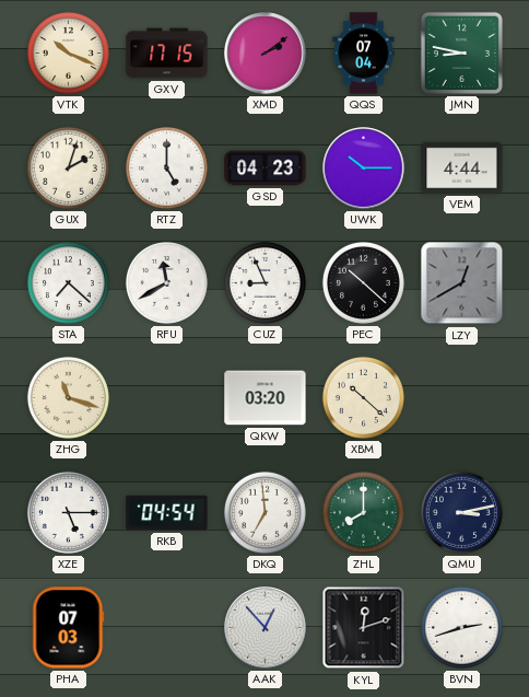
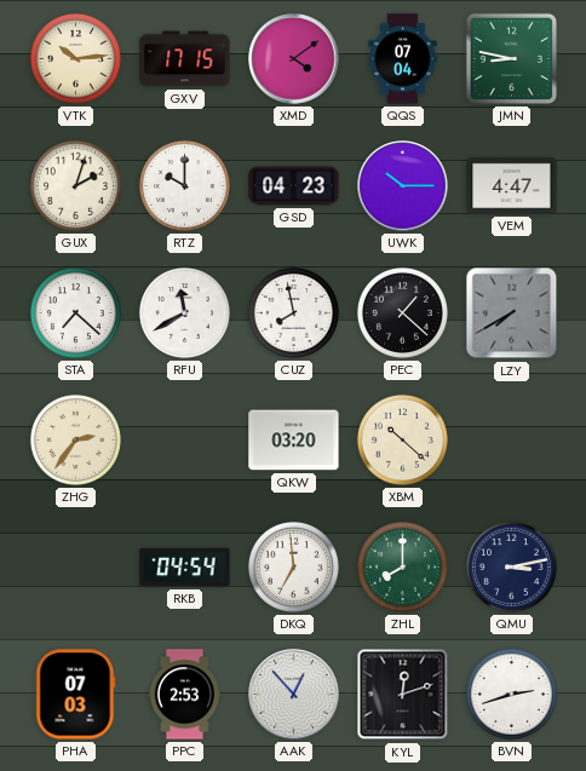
VTK: 10:19 -> 10:14 (75, 58)
XMD: 2:09 -> 4:09 (294, 59)
RTZ: 5:00 -> 10:00 (184, 185)
VEM: 4:44 -> 4:47 (512, 185)
CUZ: 8:56 -> 7:58 (293, 312)
PEC: 10:22 -> 1:22 (402, 312)
LZY: 12:40 -> 7:40 (512, 313)
ZHG: 11:18 -> 2:36 (75, 439)
XZE: 5:15 -> none (68, 512)
PPC: none -> 2:53 (185, 695)
